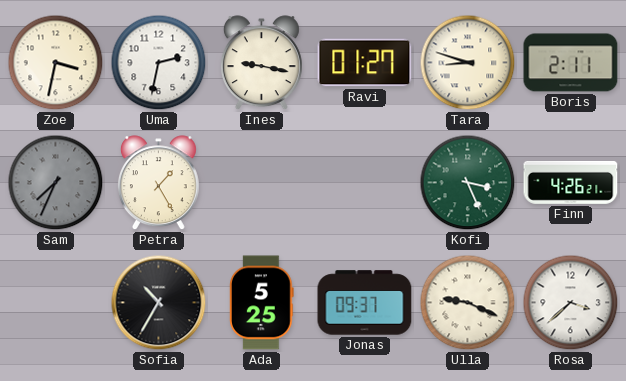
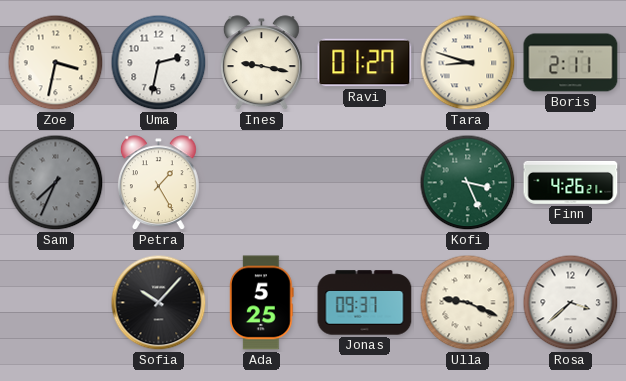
Sofia: 10:35 -> 10:07 (159, 303)
